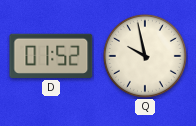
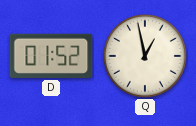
Q: 9:58 -> 12:58 (145, 56)
